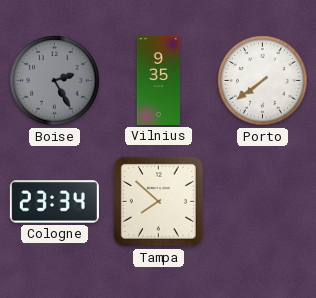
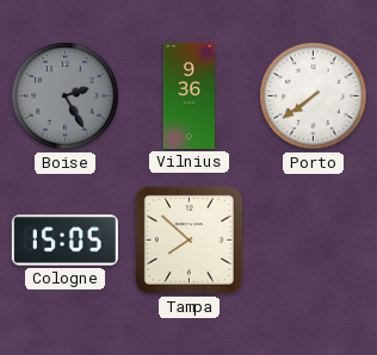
Vilnius: 9:35 -> 9:36 (188, 95)
Cologne: 23:34 -> 15:05 (64, 241)
